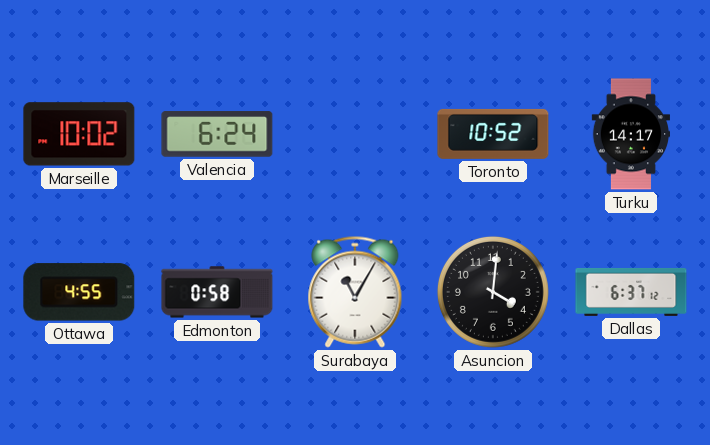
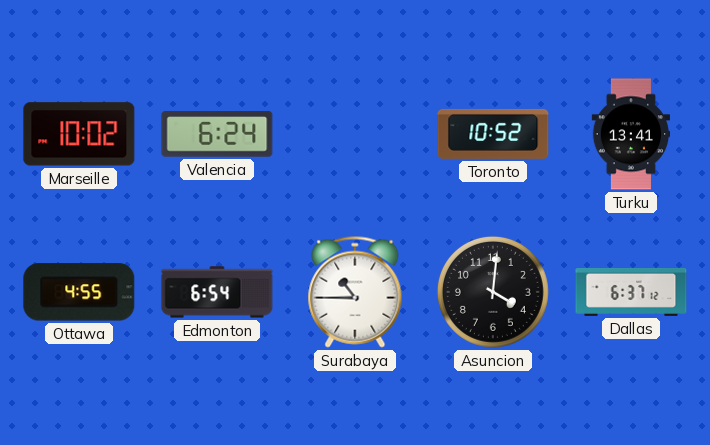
Turku: 14:17 -> 13:41 (631, 134)
Edmonton: 0:58 -> 6:54 (217, 292)
Surabaya: 11:05 -> 10:45 (355, 292)
